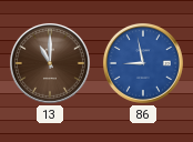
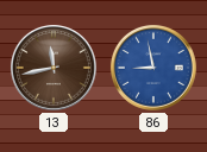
13: 11:00 -> 11:43 (54, 68)
